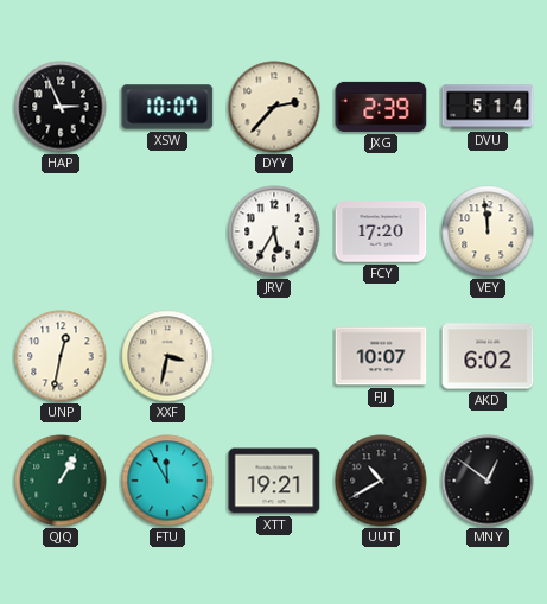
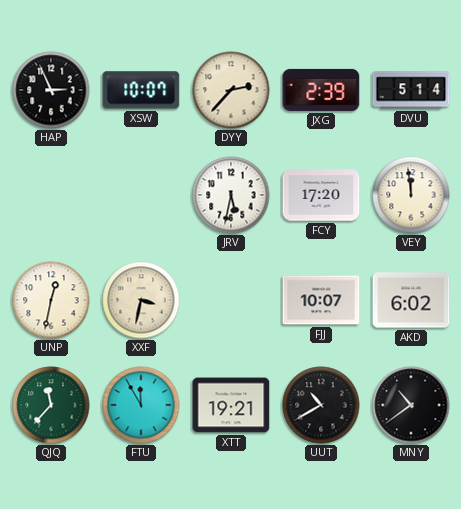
JRV: 5:35 -> 5:32 (231, 195)
QJQ: 1:05 -> 11:37 (51, 405)
MNY: 12:51 -> 10:39 (411, 405)
